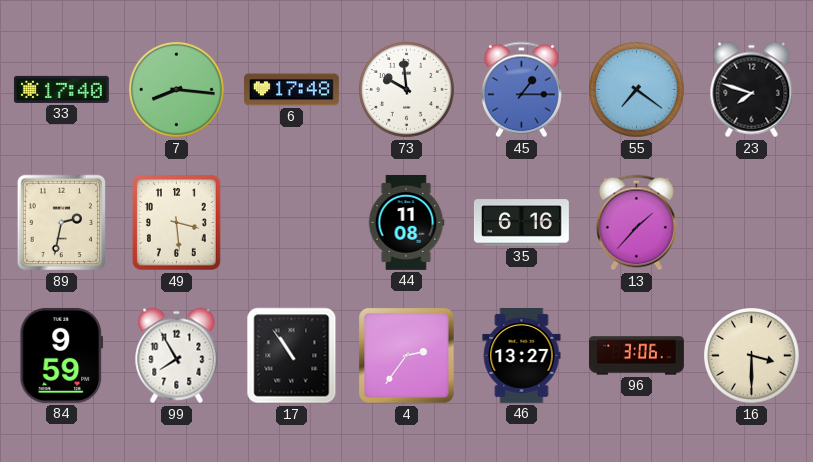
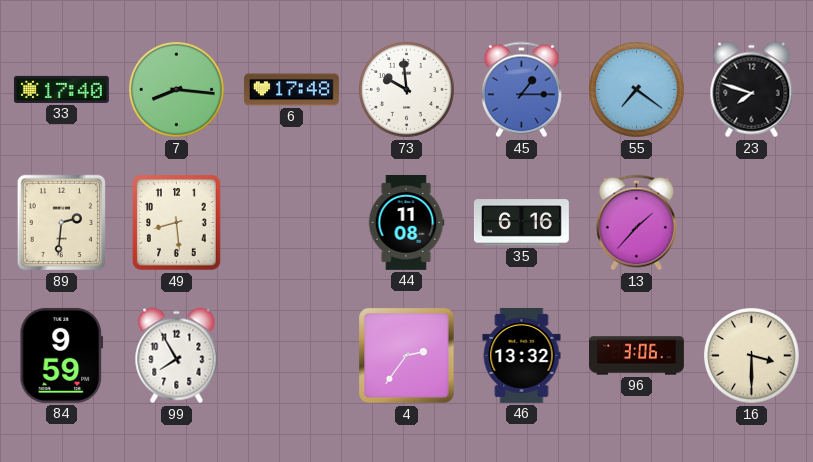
89: 2:32 -> 2:31 (62, 223)
49: 3:29 -> 8:29 (176, 222)
17: 10:54 -> none (292, 356)
46: 13:27 -> 13:32 (522, 355)
